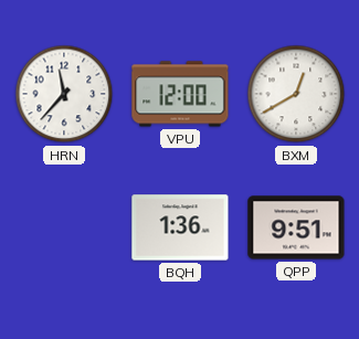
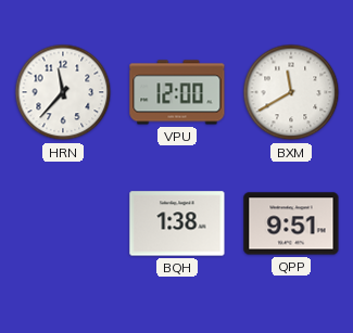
BXM: 12:40 -> 11:40 (291, 92)
BQH: 1:36 -> 1:38 (177, 223)
